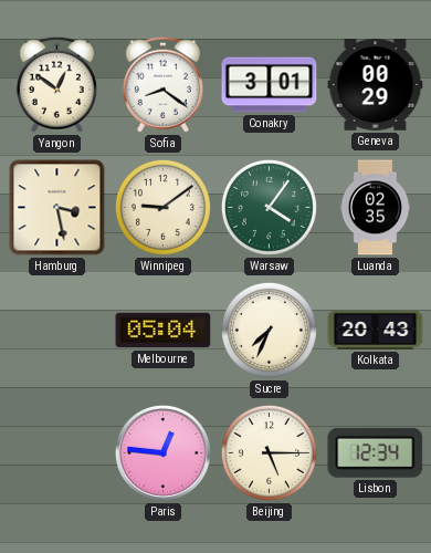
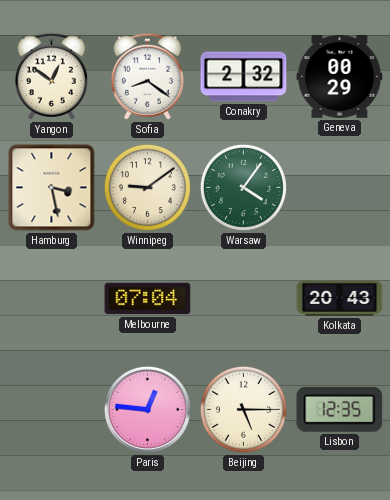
Conakry: 3:01 -> 2:32 (244, 77)
Luanda: 02:35 -> none (376, 208)
Melbourne: 05:04 -> 07:04 (148, 299)
Sucre: 7:34 -> none (269, 330)
Lisbon: 12:34 -> 12:35 (340, 409)
